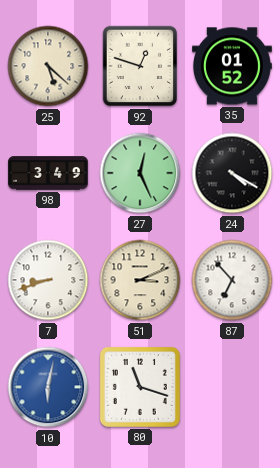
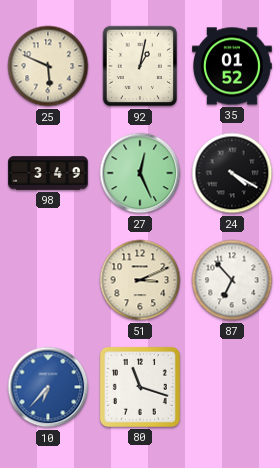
25: 5:22 -> 5:49 (48, 66)
92: 12:48 -> 1:02 (139, 66)
7: 8:42 -> none (48, 280)
10: 6:02 -> 6:37 (48, 387)
